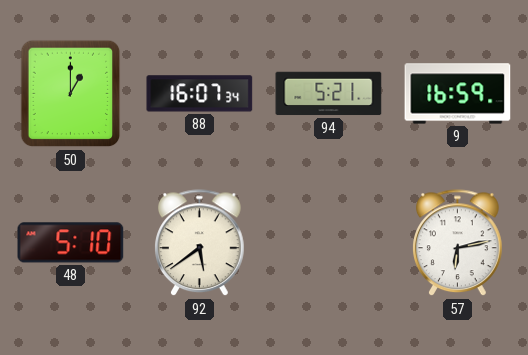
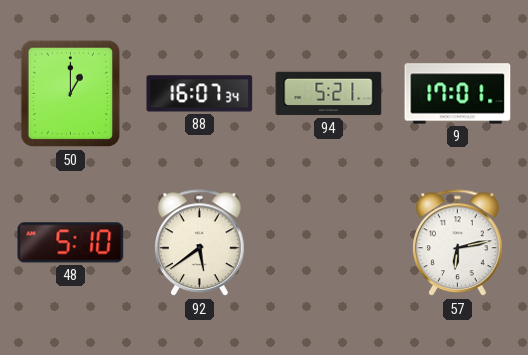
9: 16:59 -> 17:01 (458, 94)
